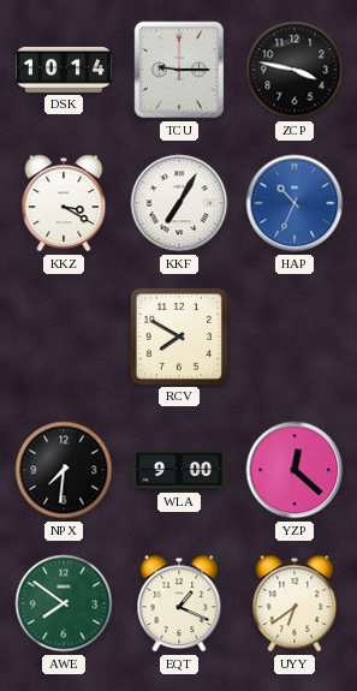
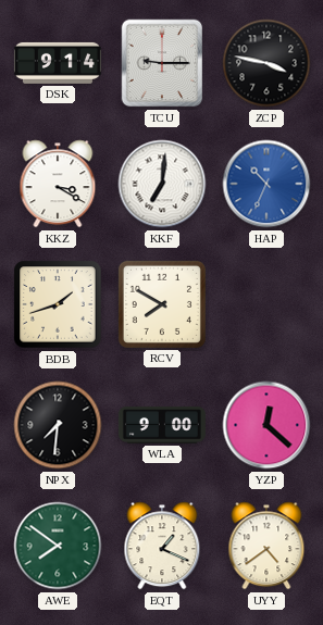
DSK: 10:14 -> 9:14 (58, 63)
KKF: 7:05 -> 7:01 (162, 184)
BDB: none -> 1:42 (58, 304)
UYY: 6:39 -> 4:39 (266, 546)
